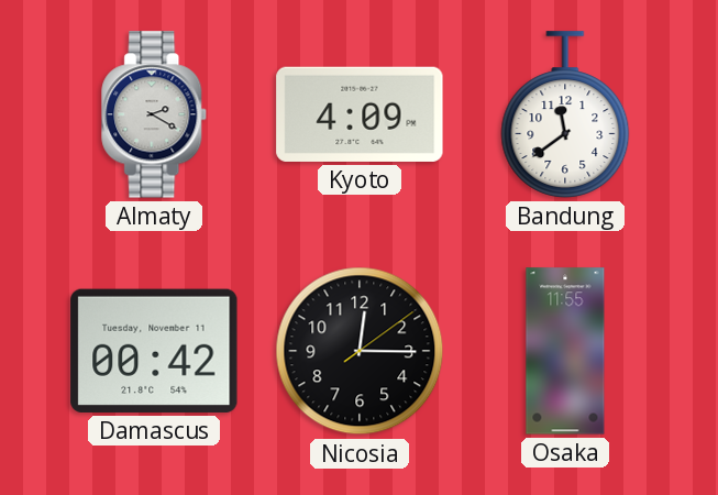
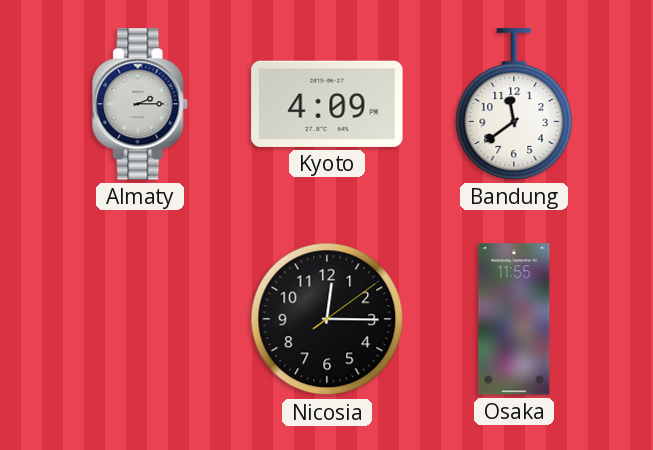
Almaty: 2:20 -> 2:15 (141, 104)
Damascus: 00:42 -> none (154, 351)
